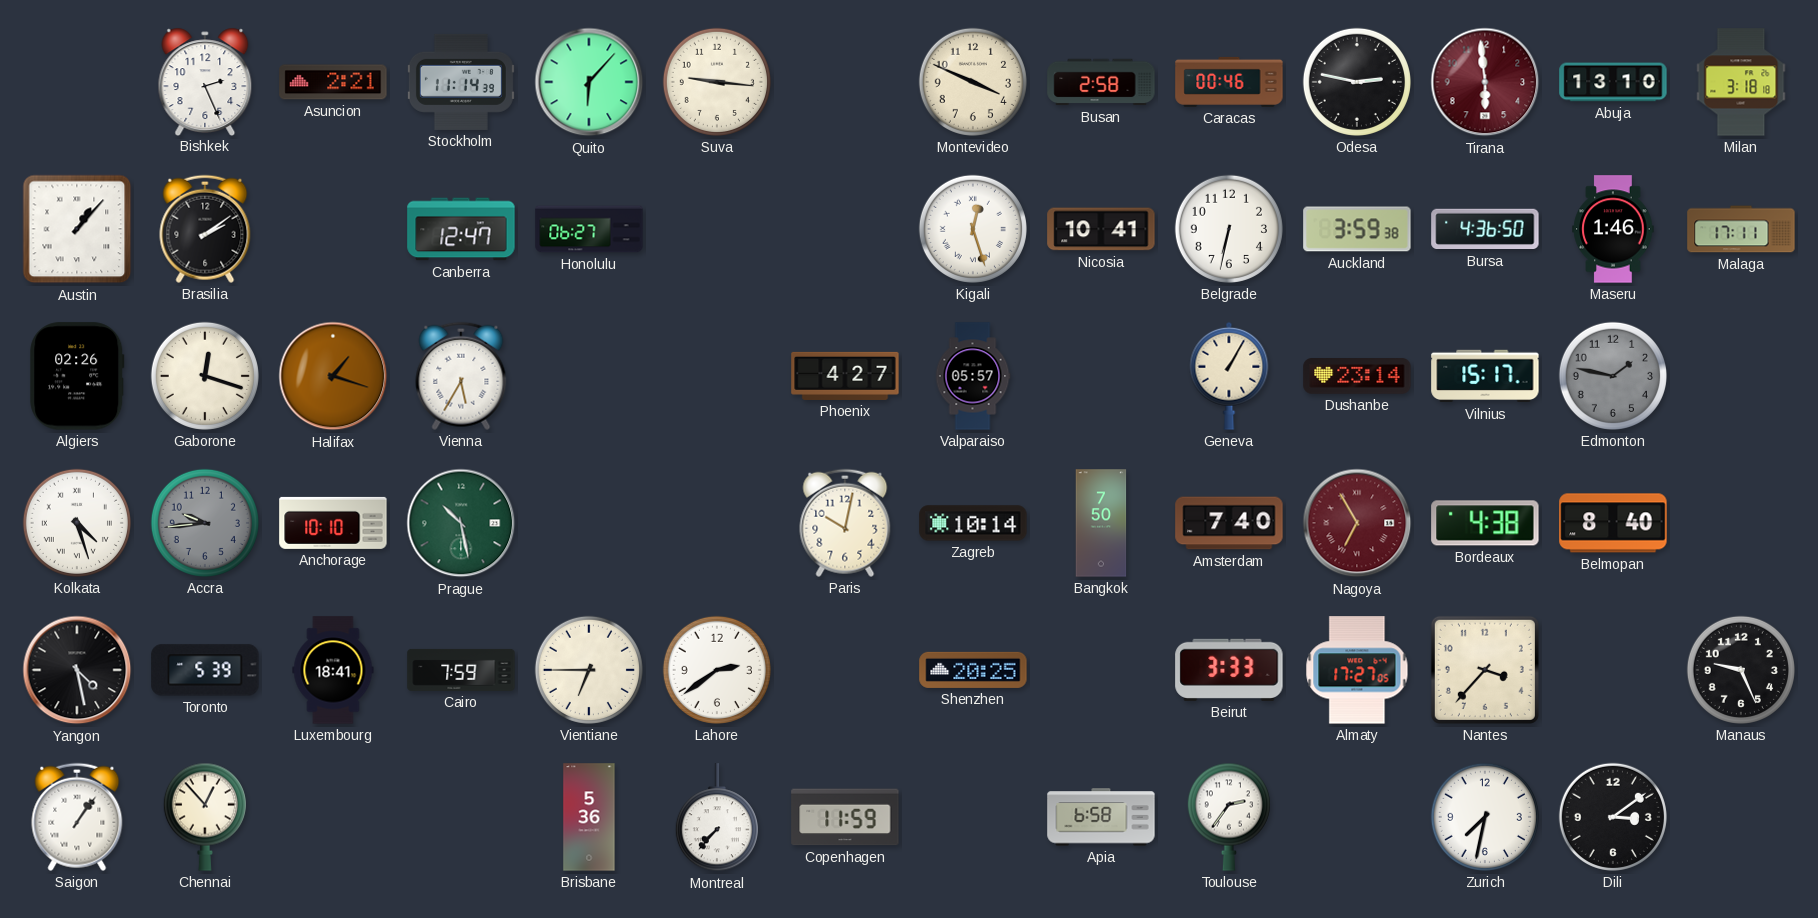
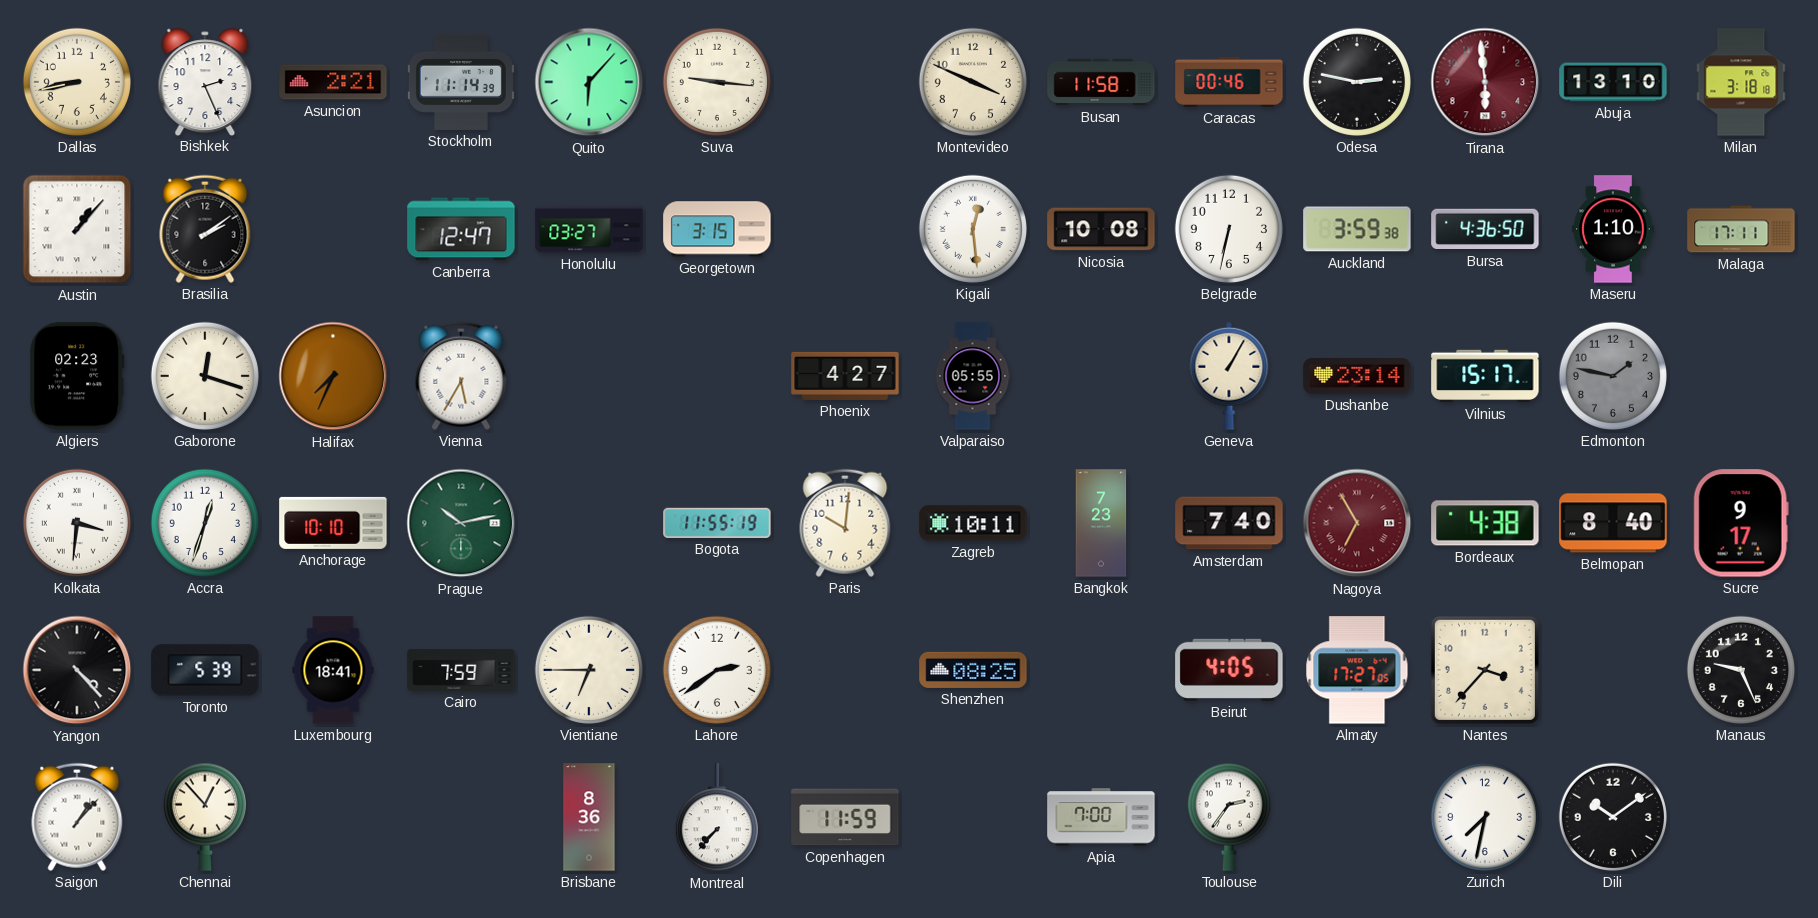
Dallas: none -> 8:43 (77, 82)
Busan: 2:58 -> 11:58 (1101, 82)
Honolulu: 06:27 -> 03:27 (589, 229)
Georgetown: none -> 3:15 (717, 229)
Kigali: 12:27 -> 12:29 (973, 229)
Nicosia: 10:41 -> 10:08 (1101, 229)
Maseru: 1:46 -> 1:10 (1613, 229)
Algiers: 02:26 -> 02:23 (77, 376)
Halifax: 1:18 -> 7:34 (333, 376)
Valparaiso: 05:57 -> 05:55 (973, 376)
Kolkata: 4:27 -> 3:31 (77, 523)
Accra: 9:44 -> 12:33 (205, 523)
Accra dial: grey -> white (205, 523)
Prague: 10:28 -> 10:13 (461, 523)
Bogota: none -> 11:55 (717, 523)
Paris: 10:02 -> 10:01 (845, 523)
Zagreb: 10:14 -> 10:11 (973, 523)
Bangkok: 7:50 -> 7:23 (1101, 523)
Sucre: none -> 9:17 (1741, 523)
Yangon: 4:28 -> 4:23 (77, 670)
Shenzhen: 20:25 -> 08:25 (973, 670)
Beirut: 3:33 -> 4:05 (1229, 670)
Saigon: 1:06 -> 1:07 (77, 817)
Brisbane: 5:36 -> 8:36 (589, 817)
Apia: 6:58 -> 7:00 (1101, 817)
Dili: 3:09 -> 10:09 (1613, 817)
